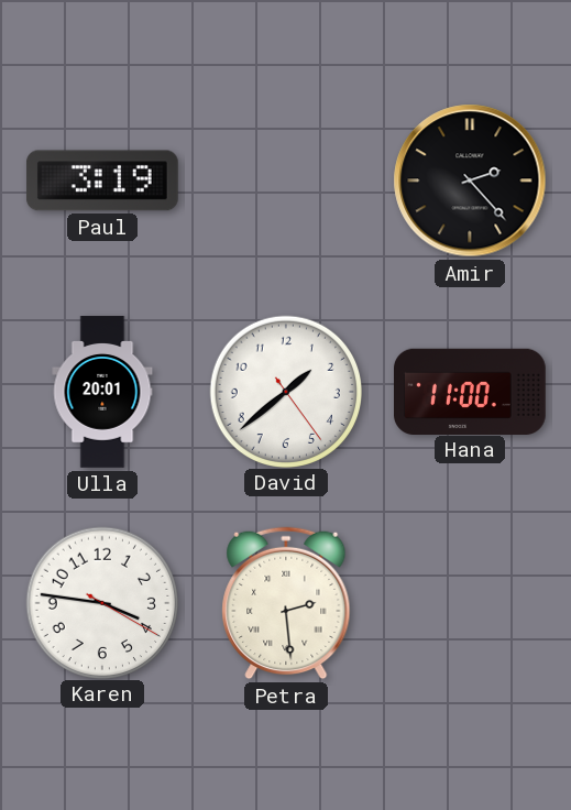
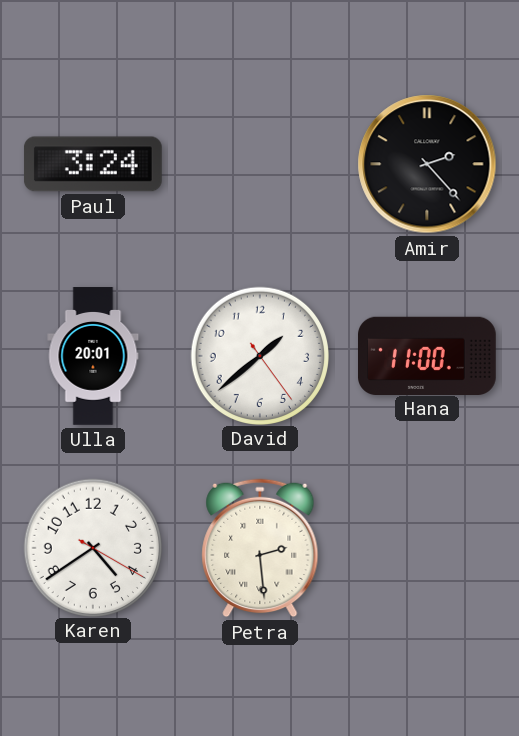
Paul: 3:19 -> 3:24 (93, 164)
Karen: 3:46 -> 4:39 (92, 547)
